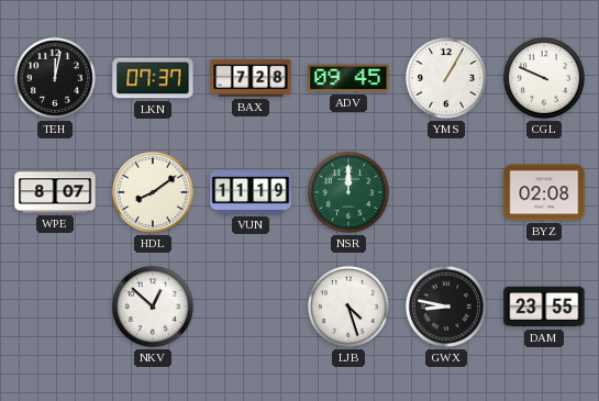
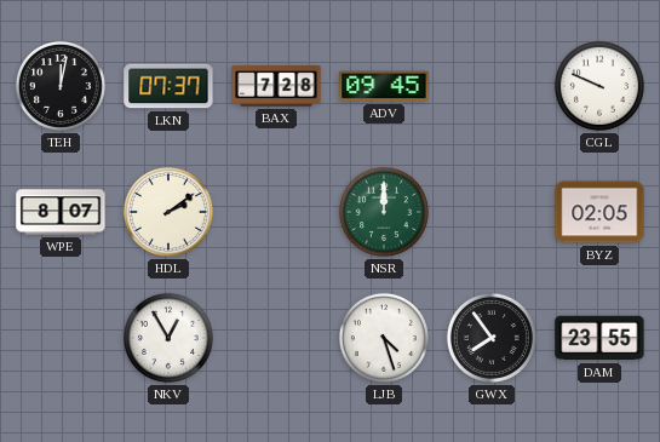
YMS: 1:05 -> none (446, 78)
HDL: 8:09 -> 2:09 (168, 212)
VUN: 11:19 -> none (251, 193)
BYZ: 02:08 -> 02:05 (599, 212)
NKV: 12:52 -> 12:55 (168, 338)
GWX: 8:47 -> 7:54 (492, 338)
